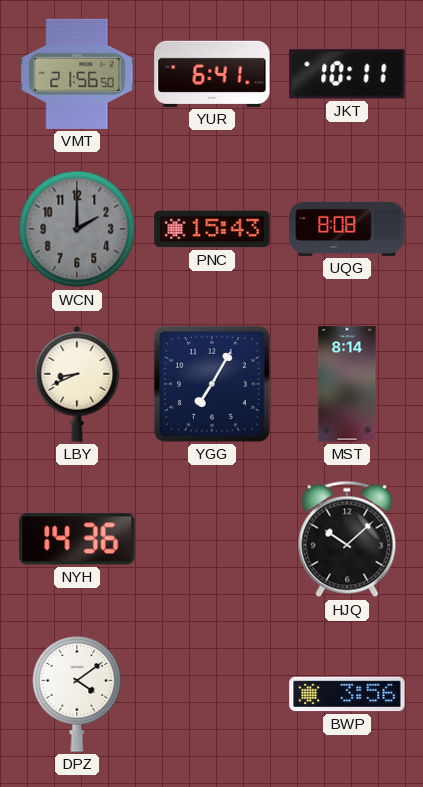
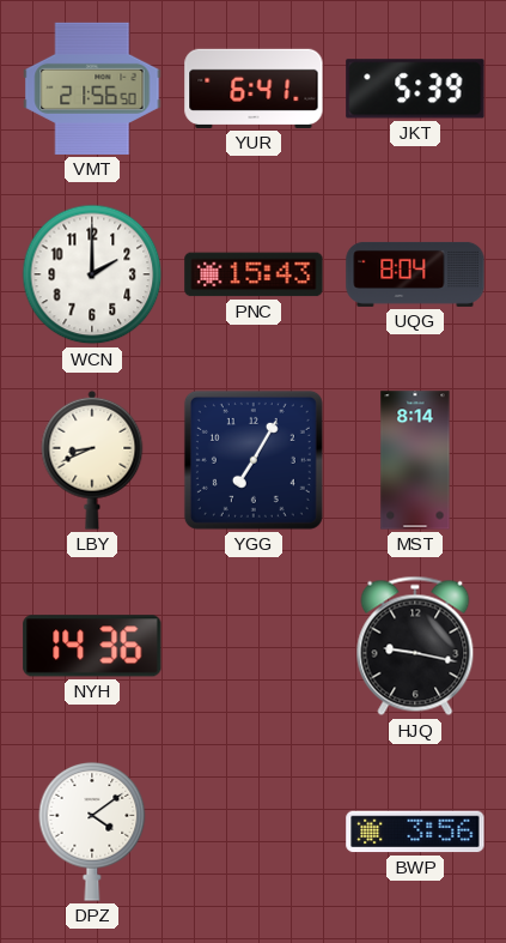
JKT: 10:11 -> 5:39 (415, 89)
WCN dial: grey -> white (92, 274)
UQG: 8:08 -> 8:04 (415, 274)
HJQ: 10:08 -> 9:17 (415, 646)
